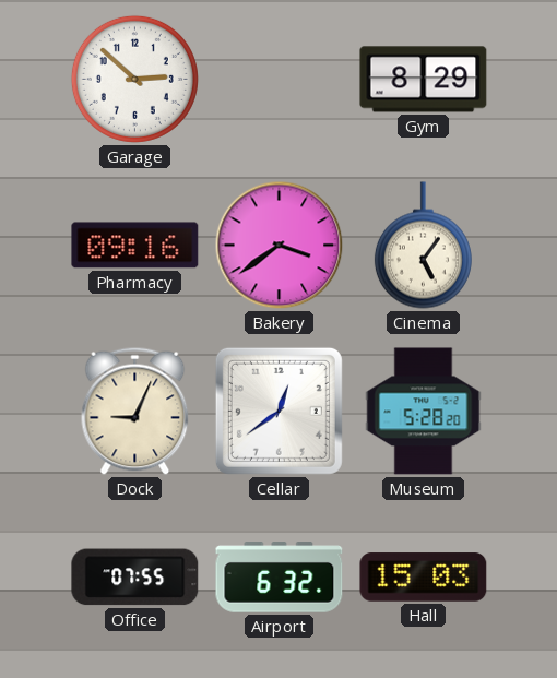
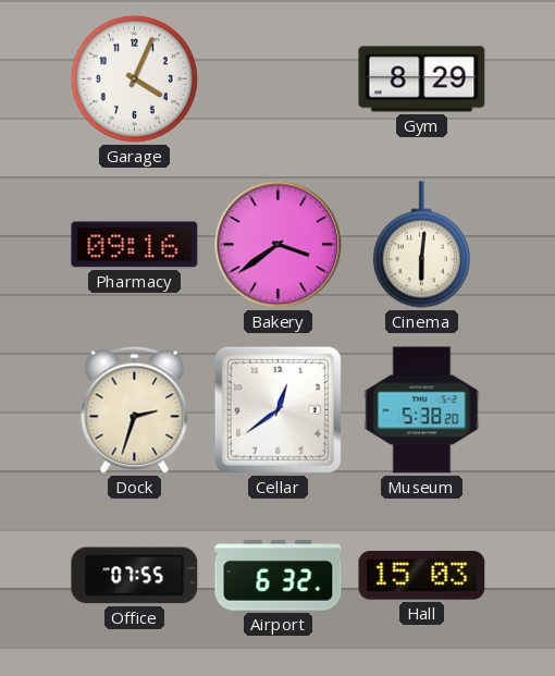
Garage: 2:52 -> 4:04 (134, 78)
Cinema: 5:06 -> 6:01 (421, 245)
Dock: 9:04 -> 2:33 (135, 409)
Museum: 5:28 -> 5:38 (422, 410)
